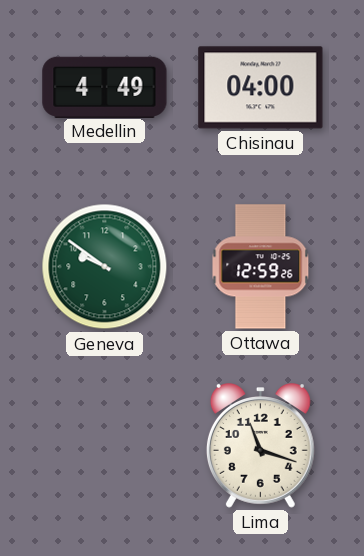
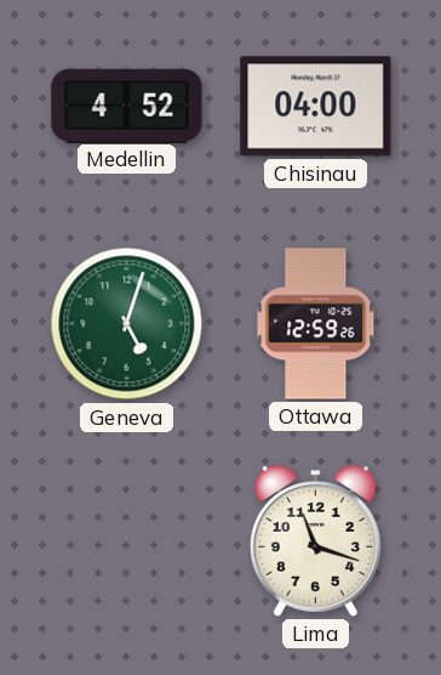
Medellin: 4:49 -> 4:52 (127, 106)
Geneva: 9:51 -> 5:03 (127, 324)
